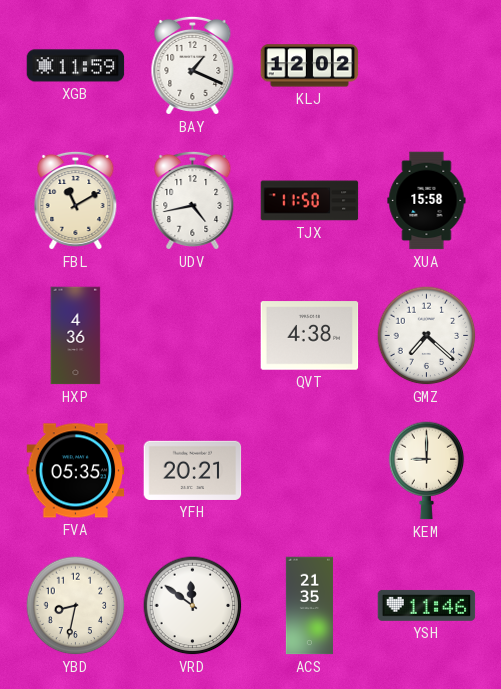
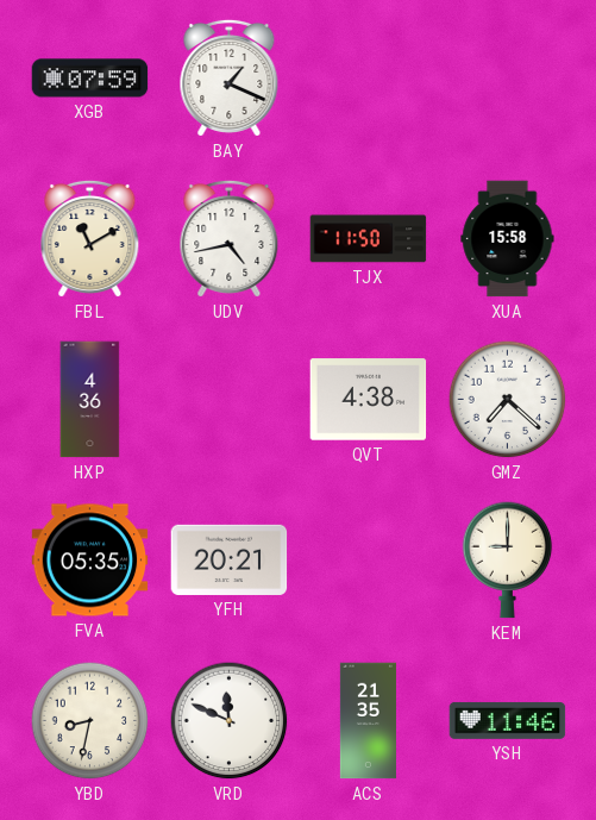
XGB: 11:59 -> 07:59 (90, 79)
KLJ: 12:02 -> none (310, 66)
VRD: 11:51 -> 11:49 (230, 721)
